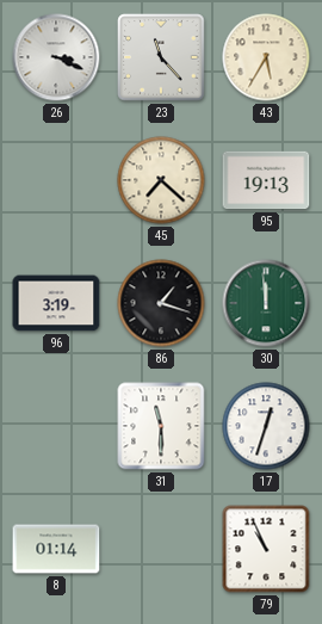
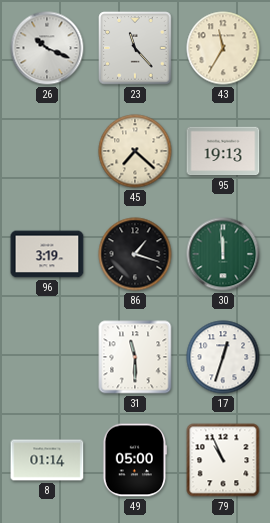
26: 3:19 -> 10:19 (47, 48)
43: 5:35 -> 11:35 (223, 48)
49: none -> 05:00 (134, 460)
